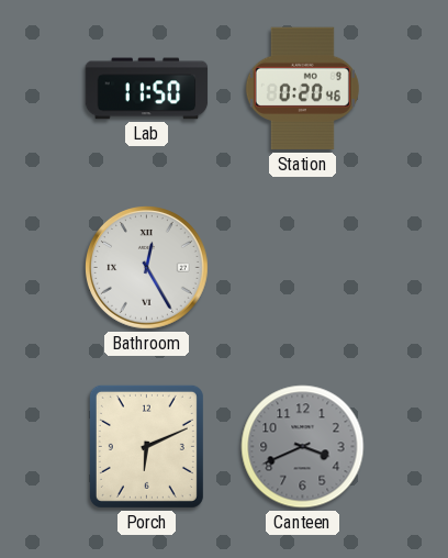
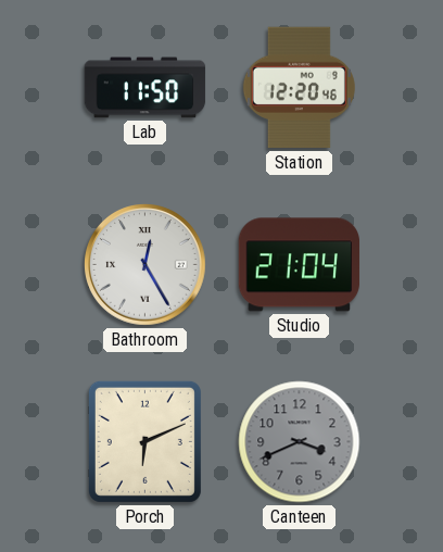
Station: 0:20 -> 12:20 (299, 88)
Studio: none -> 21:04 (300, 265)
